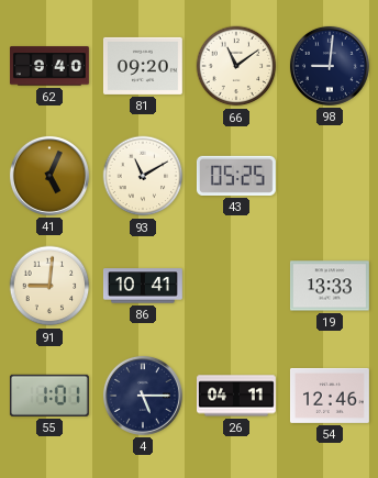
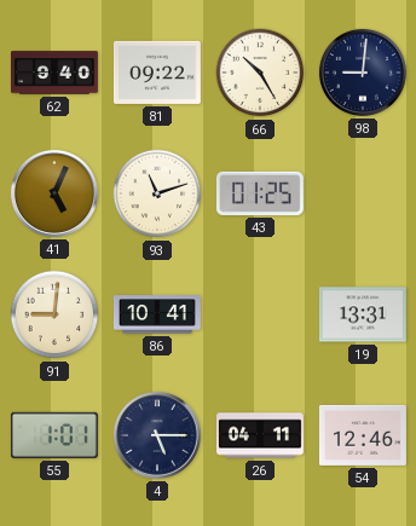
81: 09:20 -> 09:22 (157, 73)
66: 11:09 -> 10:25 (260, 73)
93: 11:10 -> 11:12 (157, 193)
43: 05:25 -> 01:25 (260, 193)
19: 13:33 -> 13:31 (363, 314)
